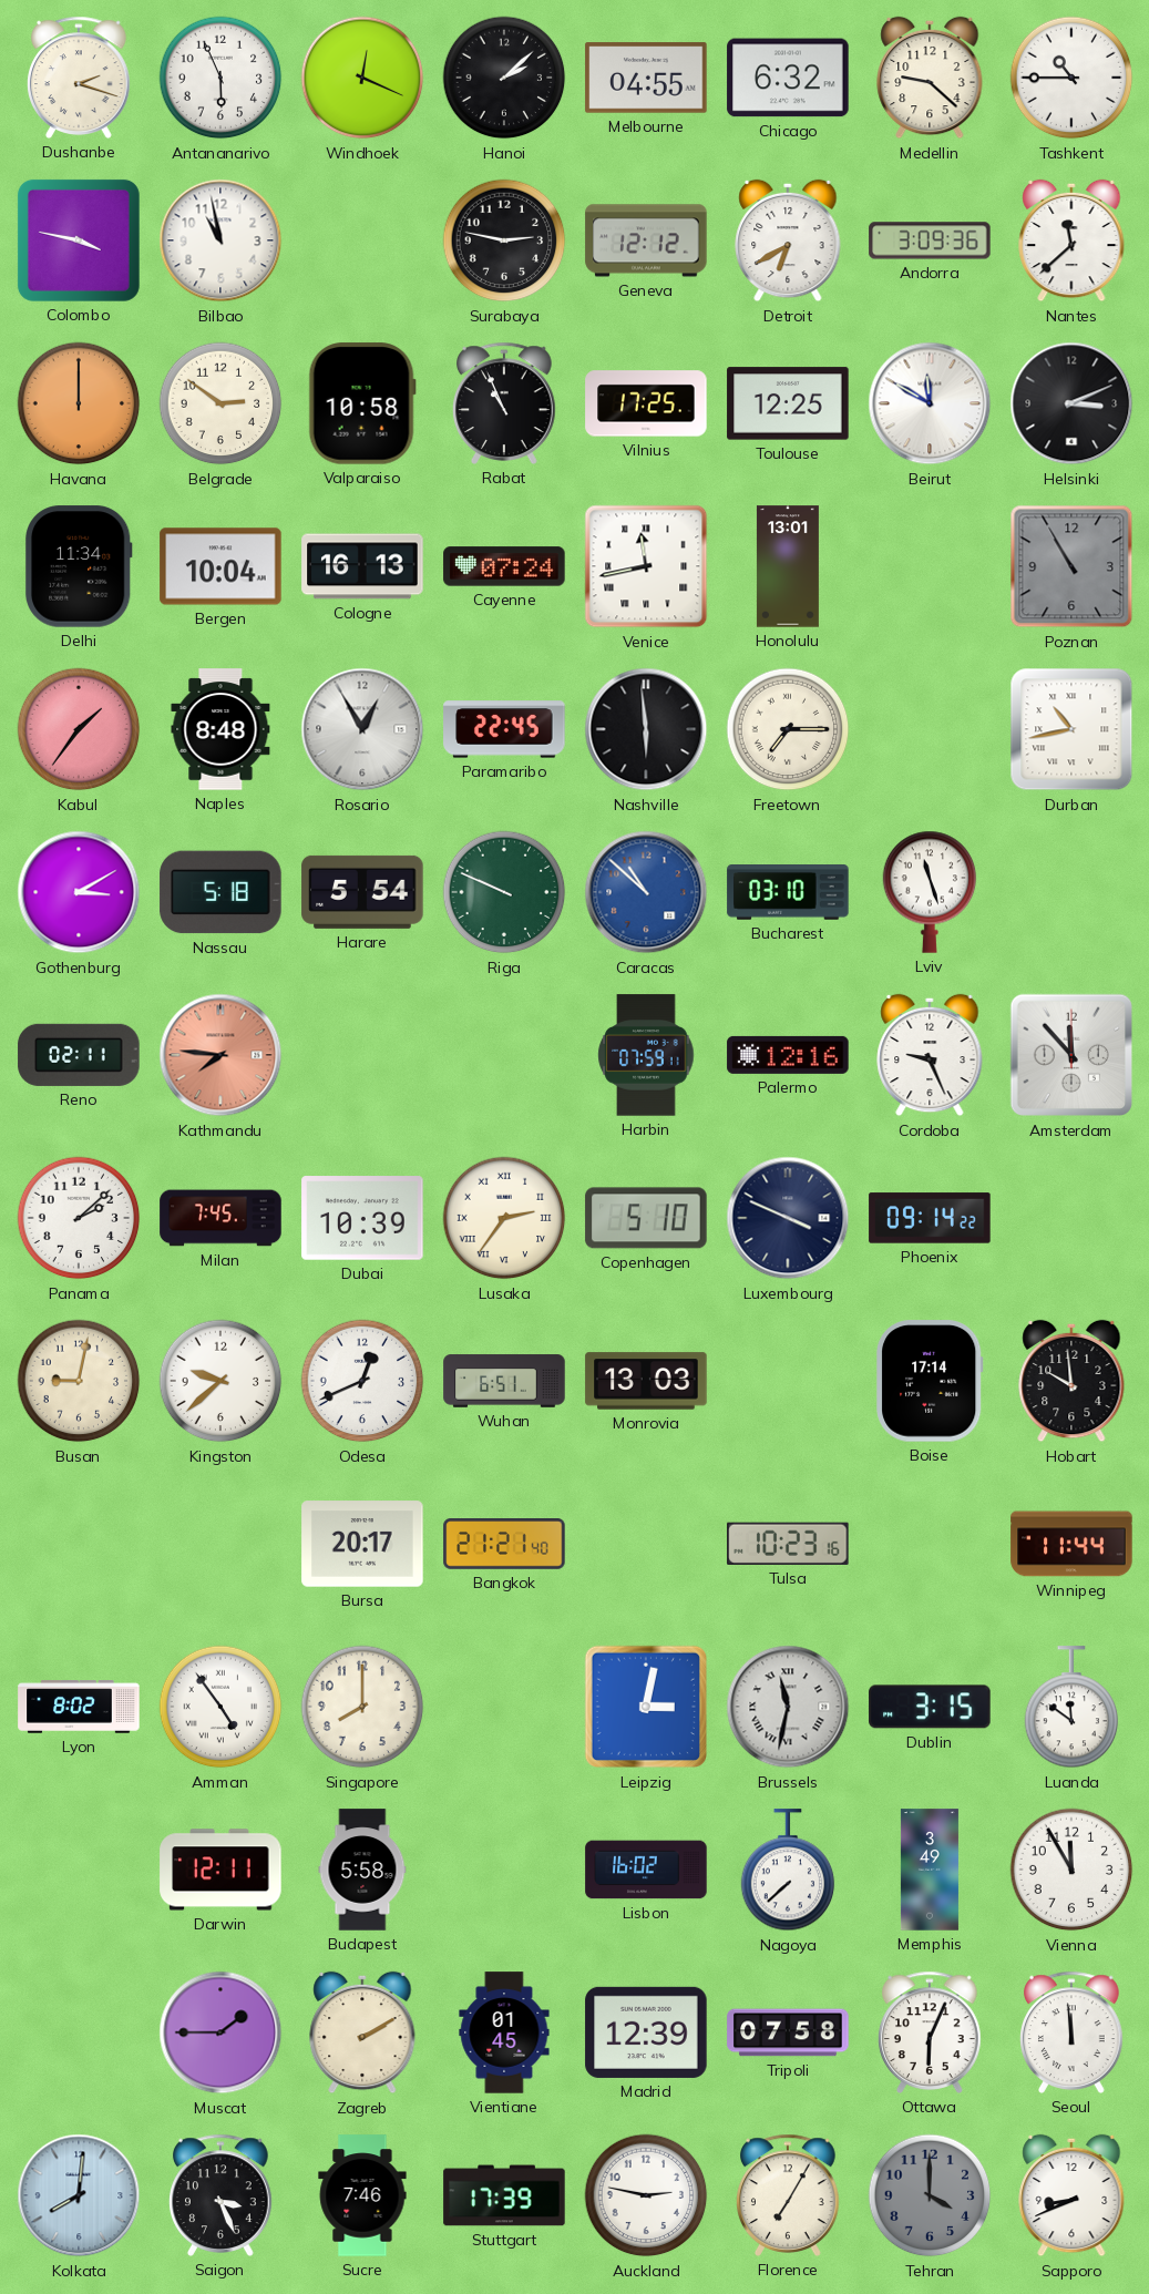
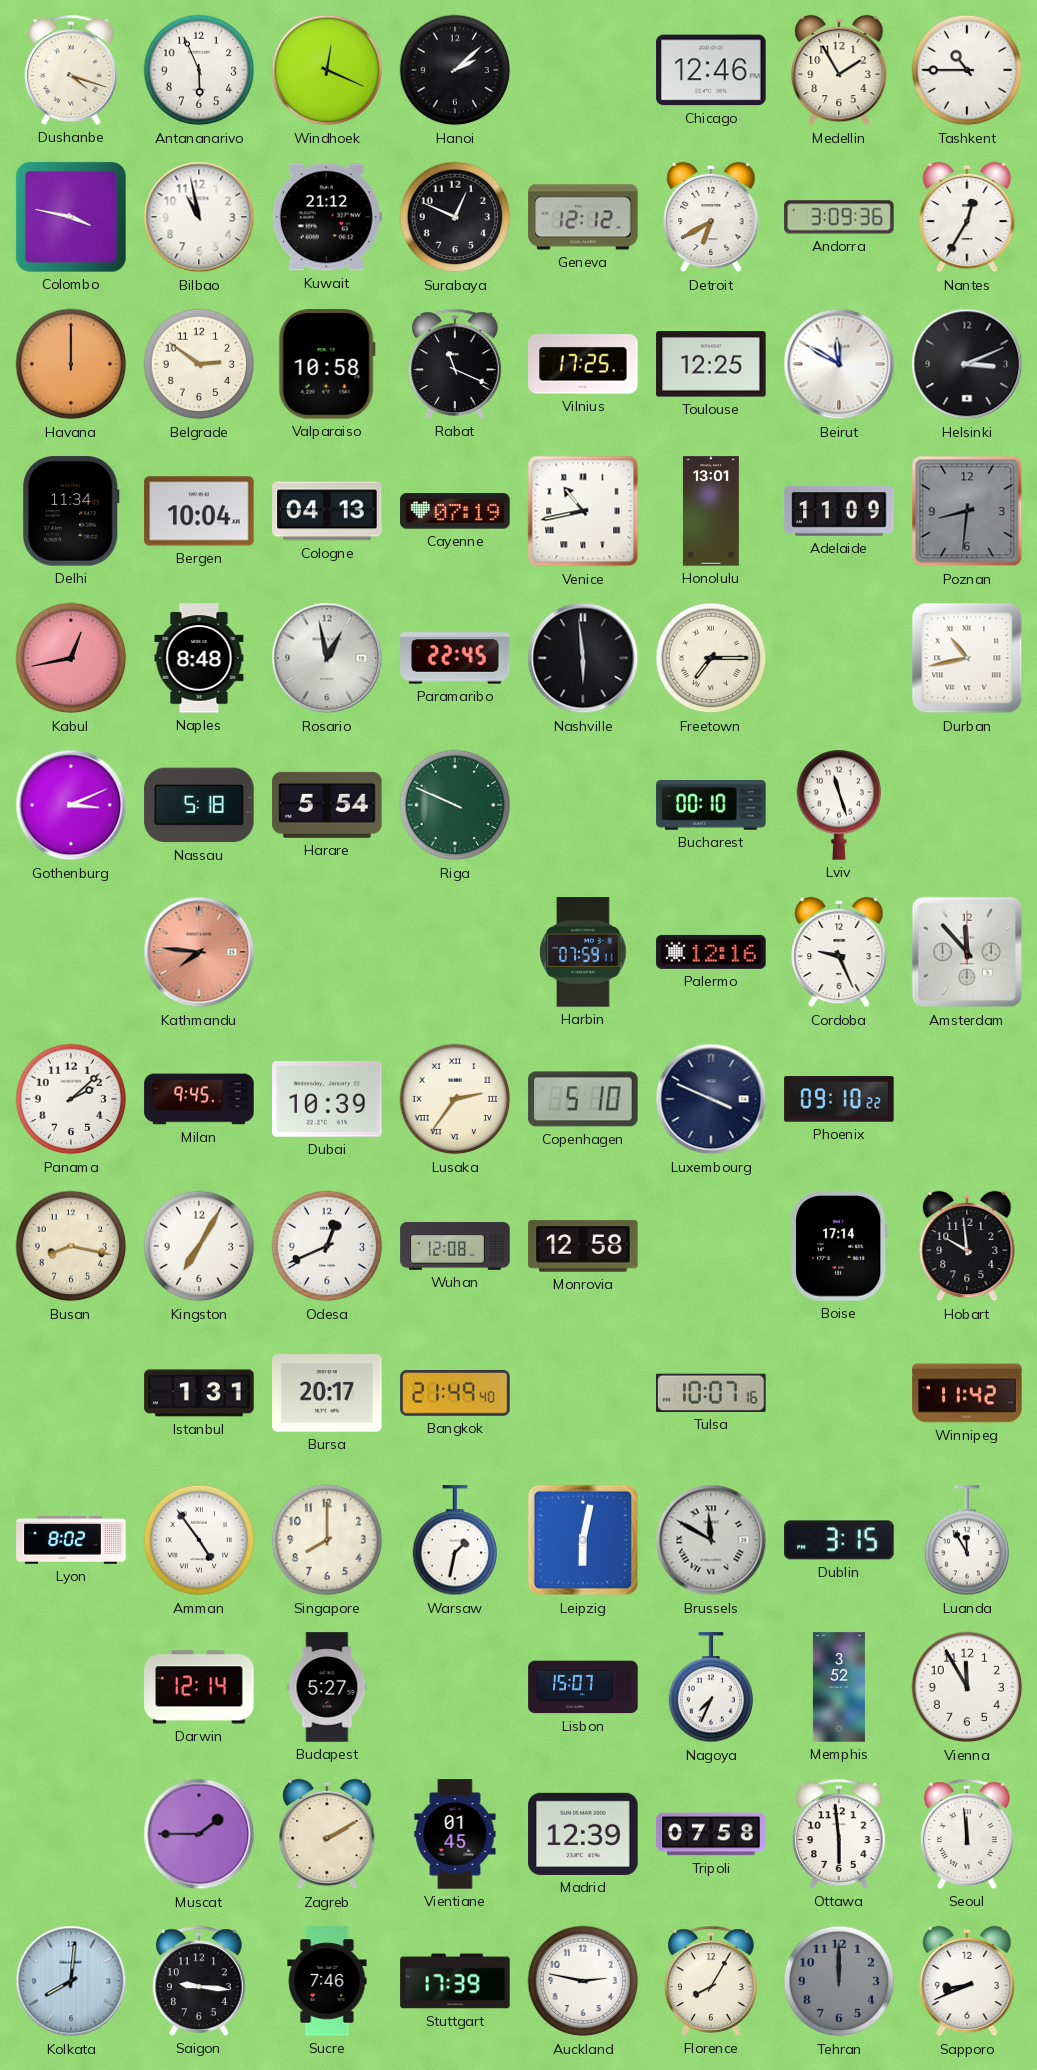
Dushanbe: 2:18 -> 4:18 (72, 70)
Melbourne: 04:55 -> none (646, 78)
Chicago: 6:32 -> 12:46 (711, 70)
Medellin: 9:22 -> 1:55 (839, 70)
Kuwait: none -> 21:12 (327, 217)
Surabaya: 2:47 -> 12:49 (455, 217)
Nantes: 11:38 -> 12:35 (967, 217)
Rabat: 10:56 -> 11:19 (456, 364)
Cologne: 16:13 -> 04:13 (327, 511)
Cayenne: 07:24 -> 07:19 (455, 511)
Venice: 11:43 -> 10:43 (583, 511)
Adelaide: none -> 11:09 (839, 511)
Poznan: 10:55 -> 8:31 (967, 511)
Kabul: 1:36 -> 12:43 (71, 658)
Rosario: 12:55 -> 12:58 (327, 658)
Gothenburg: 3:10 -> 3:11 (71, 805)
Caracas: 10:52 -> none (646, 892)
Bucharest: 03:10 -> 00:10 (711, 806)
Reno: 02:11 -> none (79, 1055)
Milan: 7:45 -> 9:45 (199, 1099)
Phoenix: 09:14 -> 09:10 (839, 1099)
Busan: 9:02 -> 8:17 (71, 1246)
Kingston: 9:38 -> 7:05 (199, 1246)
Wuhan: 6:51 -> 12:08 (455, 1246)
Monrovia: 13:03 -> 12:58 (583, 1246)
Istanbul: none -> 1:31 (199, 1393)
Bangkok: 21:21 -> 21:49 (455, 1394)
Tulsa: 10:23 -> 10:07 (711, 1393)
Winnipeg: 11:44 -> 11:42 (967, 1393)
Warsaw: none -> 1:32 (455, 1541)
Leipzig: 3:02 -> 6:02 (583, 1540)
Brussels: 11:32 -> 11:50 (711, 1540)
Luanda: 11:51 -> 11:55 (967, 1541)
Darwin: 12:11 -> 12:14 (199, 1687)
Budapest: 5:58 -> 5:27 (327, 1687)
Lisbon: 16:02 -> 15:07 (583, 1687)
Nagoya: 7:38 -> 7:34 (711, 1688)
Memphis: 3:49 -> 3:52 (839, 1687)
Ottawa: 6:04 -> 5:59 (840, 1834)
Saigon: 3:26 -> 9:16 (200, 1981)
Florence: 7:05 -> 8:05 (712, 1981)
Tehran: 4:00 -> 12:00 (839, 1981)
